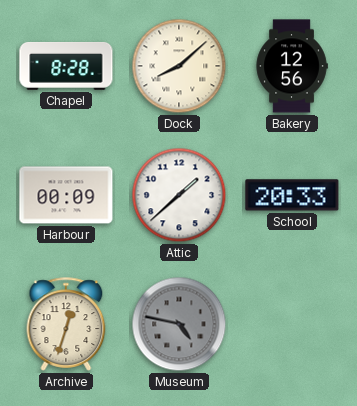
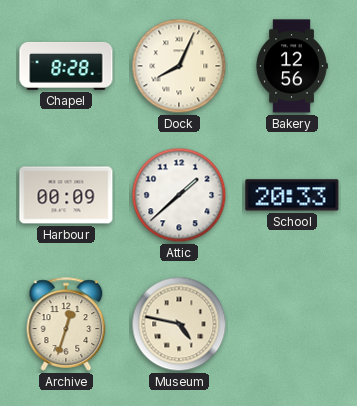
Dock: 8:08 -> 8:04 (179, 66)
Museum dial: grey -> cream (179, 324)
